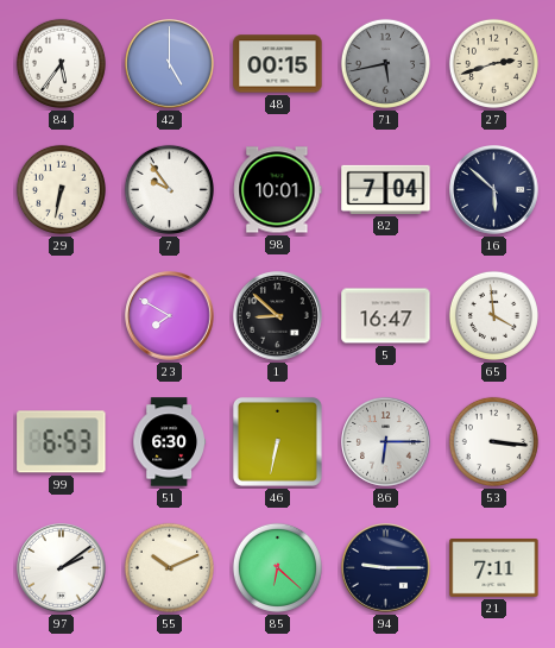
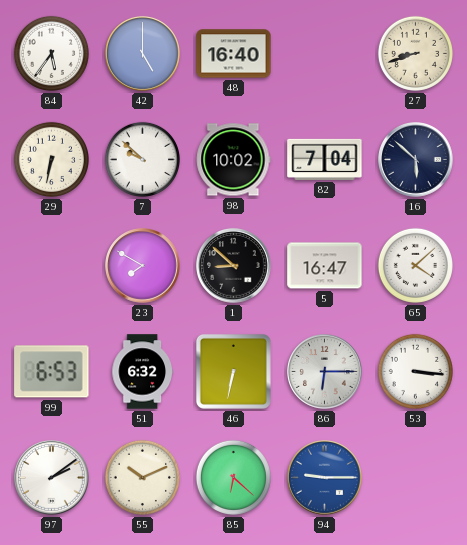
48: 00:15 -> 16:40 (234, 54)
71: 5:43 -> none (385, 63)
27: 2:42 -> 8:42 (415, 53)
7: 9:54 -> 9:52 (142, 159)
98: 10:01 -> 10:02 (234, 160)
65: 3:59 -> 4:08 (415, 265)
51: 6:30 -> 6:32 (142, 372)
94 dial: navy -> blue (325, 478)
21: 7:11 -> none (494, 567)
